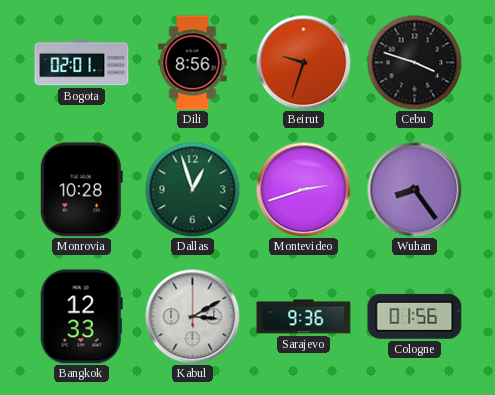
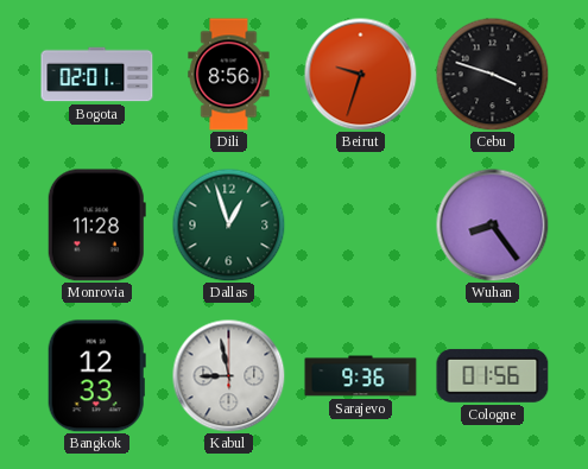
Monrovia: 10:28 -> 11:28 (96, 226)
Montevideo: 2:42 -> none (303, 189)
Kabul: 3:10 -> 8:58 (228, 375)
